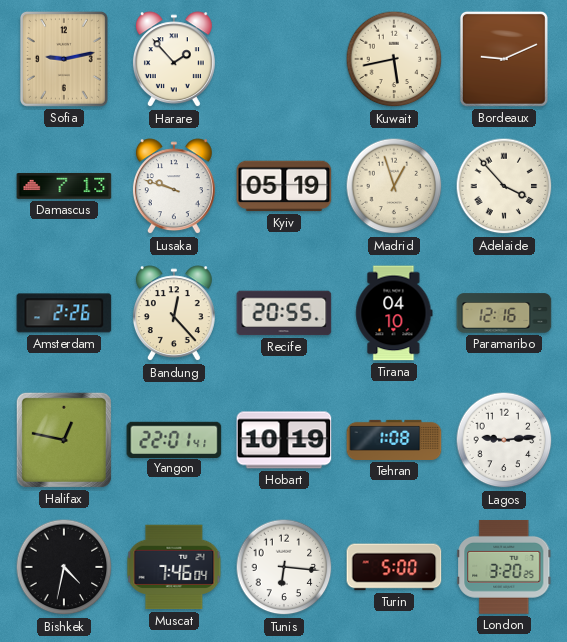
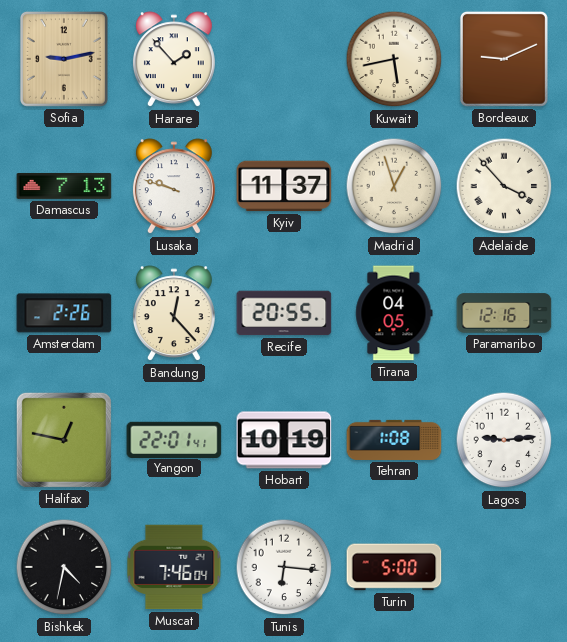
Kyiv: 05:19 -> 11:37 (284, 186)
Tirana: 04:10 -> 04:05 (394, 313)
London: 3:20 -> none (504, 567)
